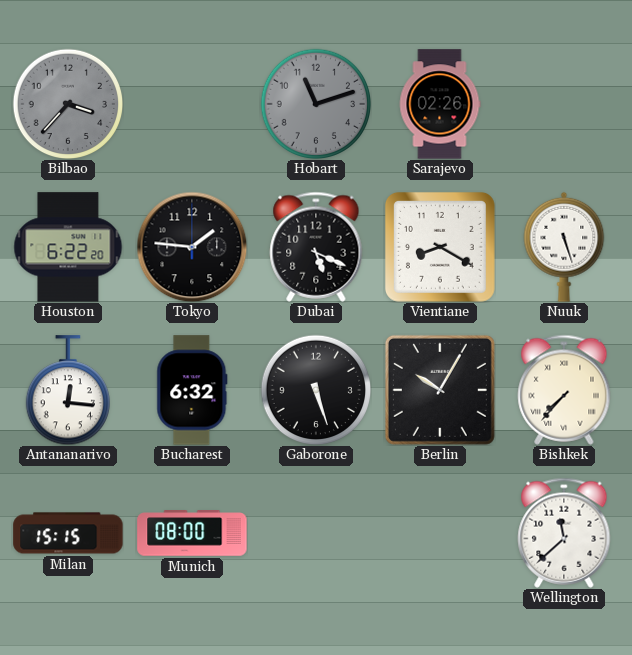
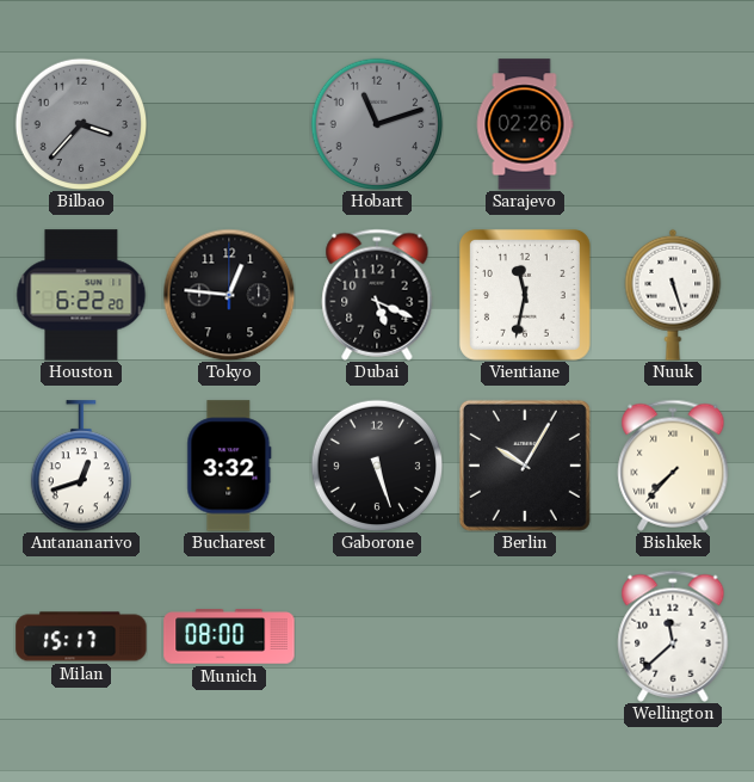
Tokyo: 1:46 -> 12:46 (229, 295)
Vientiane: 8:20 -> 11:32 (525, 295)
Antananarivo: 12:16 -> 12:42 (80, 466)
Bucharest: 6:32 -> 3:32 (229, 466)
Milan: 15:15 -> 15:17 (81, 636)
